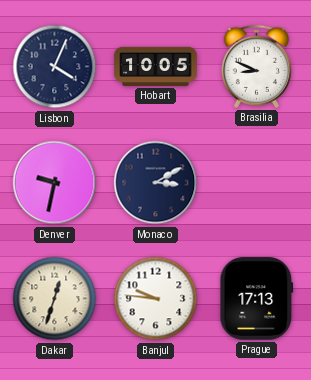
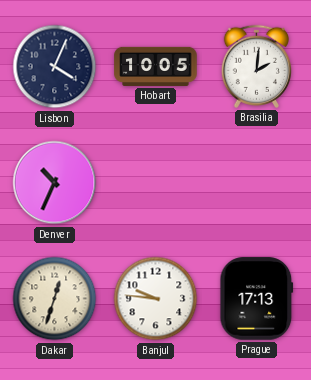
Brasilia: 8:49 -> 2:01 (256, 66)
Denver: 9:32 -> 10:34 (55, 183)
Monaco: 3:10 -> none (156, 183)
